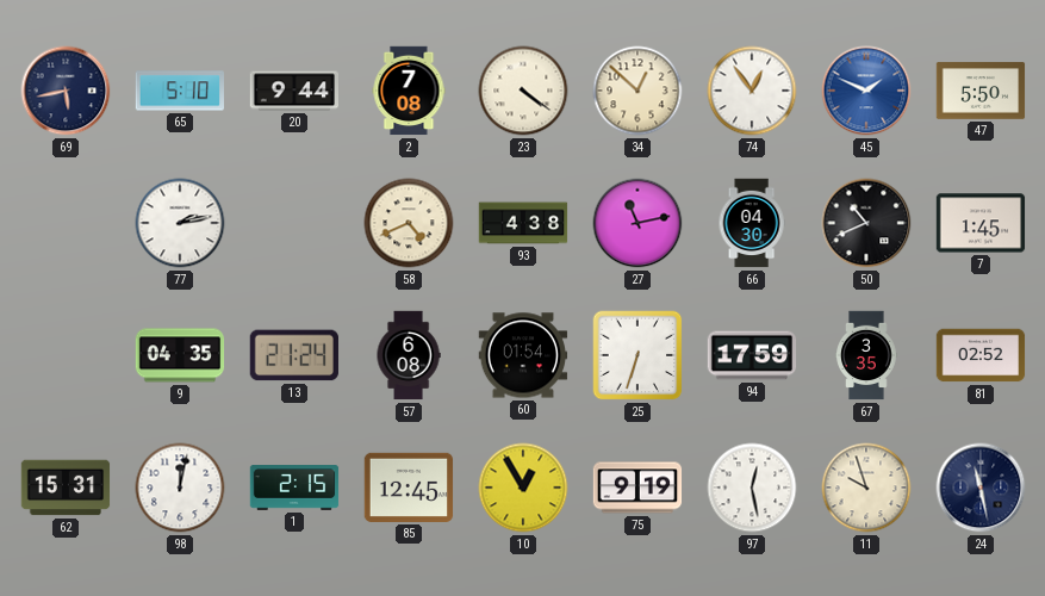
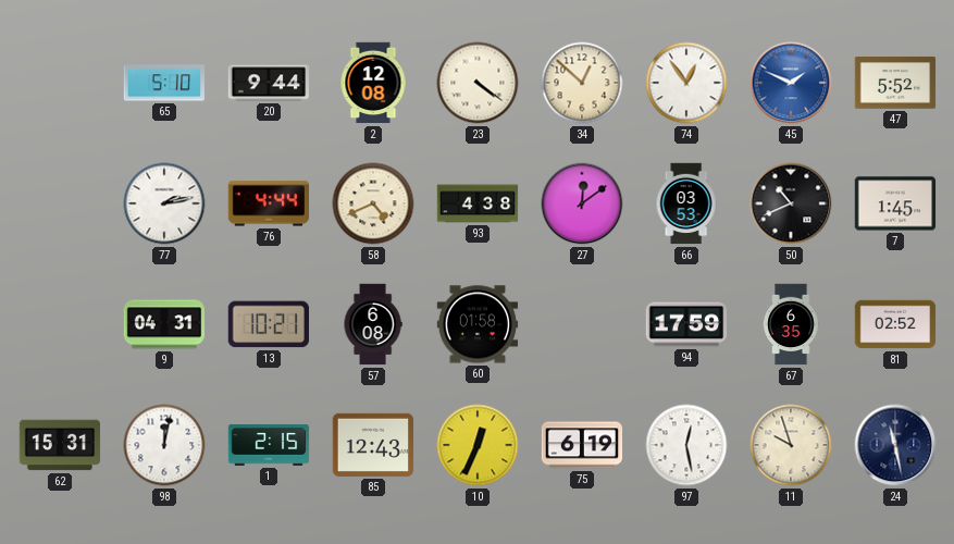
69: 5:43 -> none (66, 91)
2: 7:08 -> 12:08 (373, 83)
47: 5:50 -> 5:52 (895, 83)
76: none -> 4:44 (268, 203)
27: 11:13 -> 12:09 (582, 203)
66: 04:30 -> 03:53 (686, 203)
9: 04:35 -> 04:31 (164, 324)
13: 21:24 -> 10:21 (269, 324)
60: 01:54 -> 01:58 (478, 324)
25: 6:33 -> none (637, 355)
67: 3:35 -> 6:35 (791, 324)
85: 12:45 -> 12:43 (373, 445)
10: 12:55 -> 12:34 (478, 445)
75: 9:19 -> 6:19 (582, 445)
